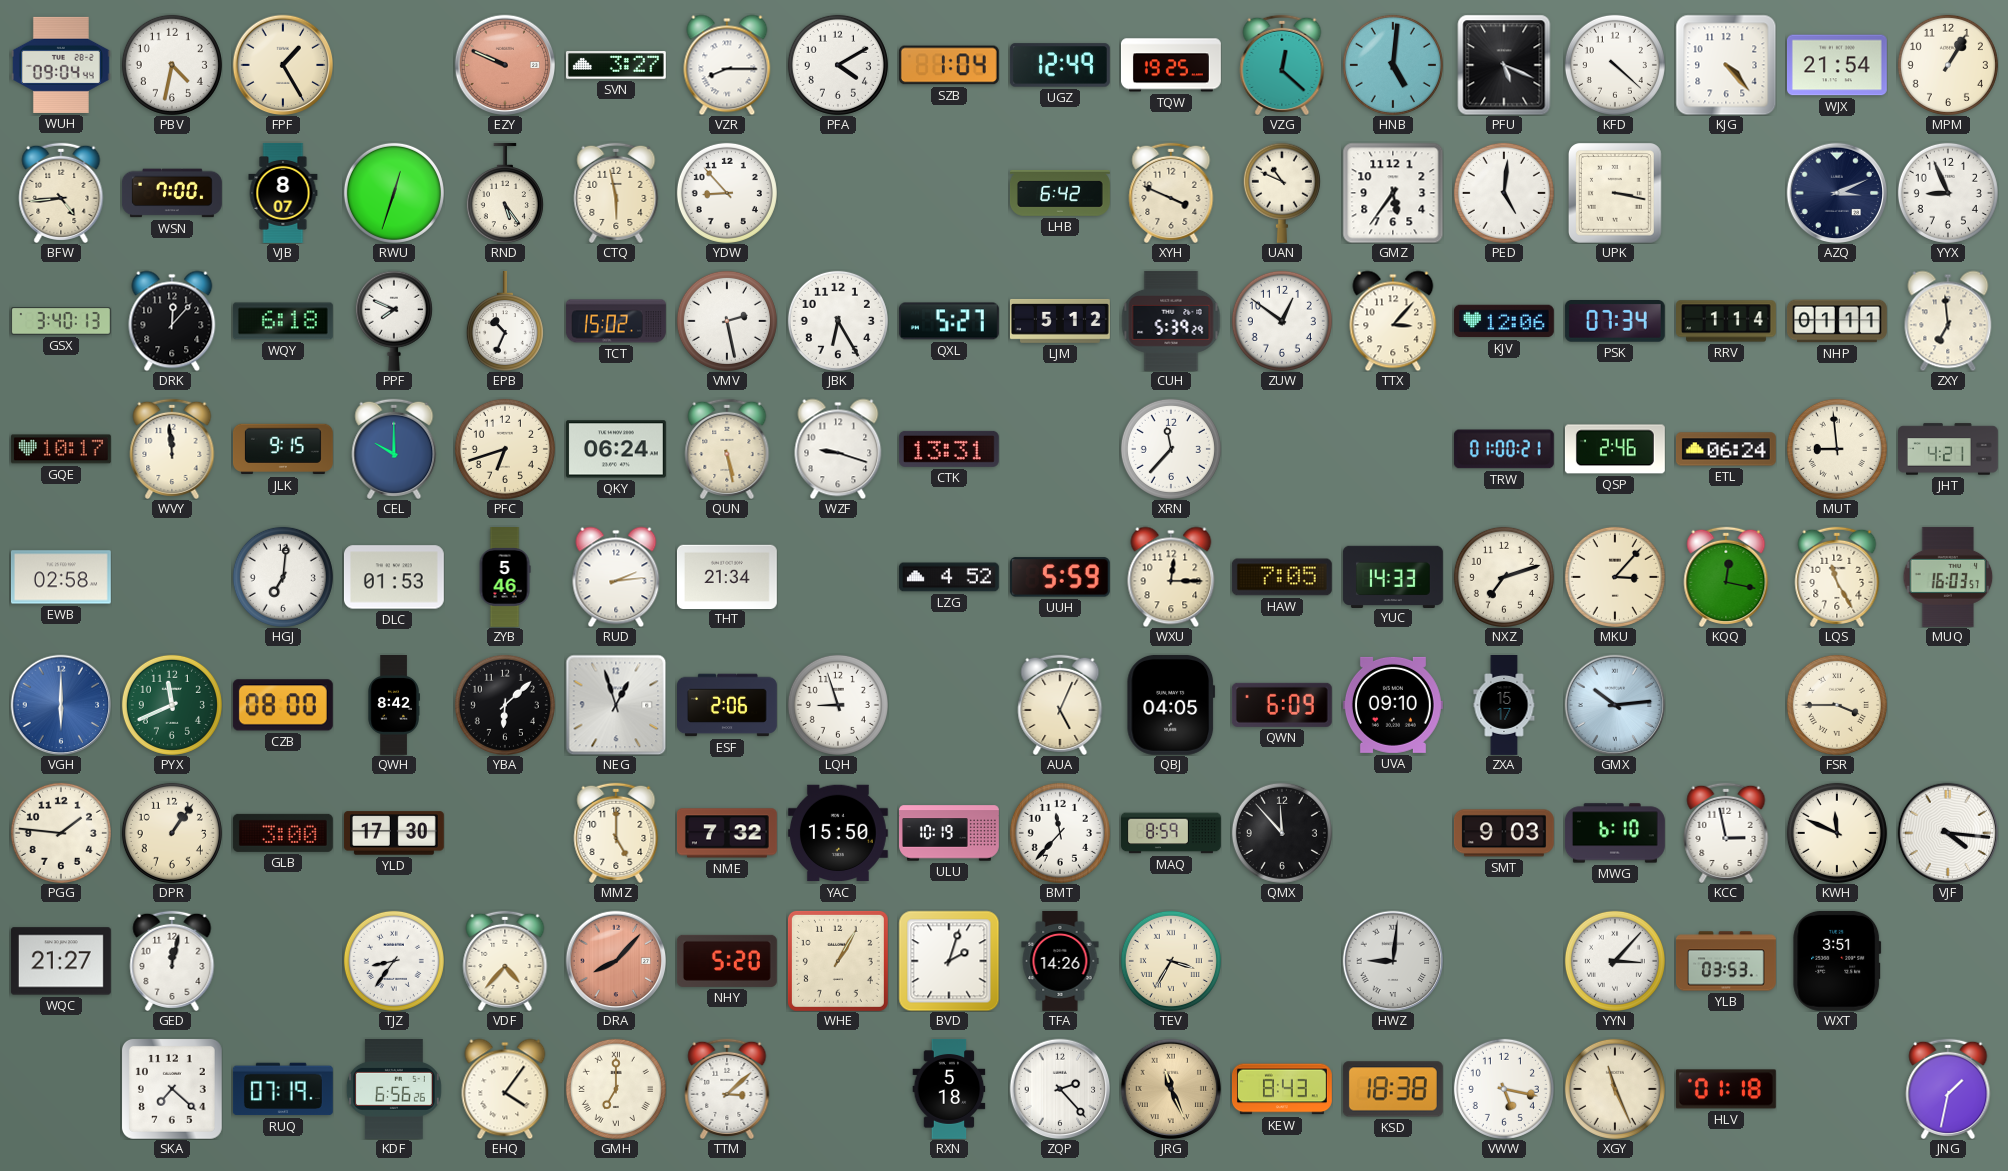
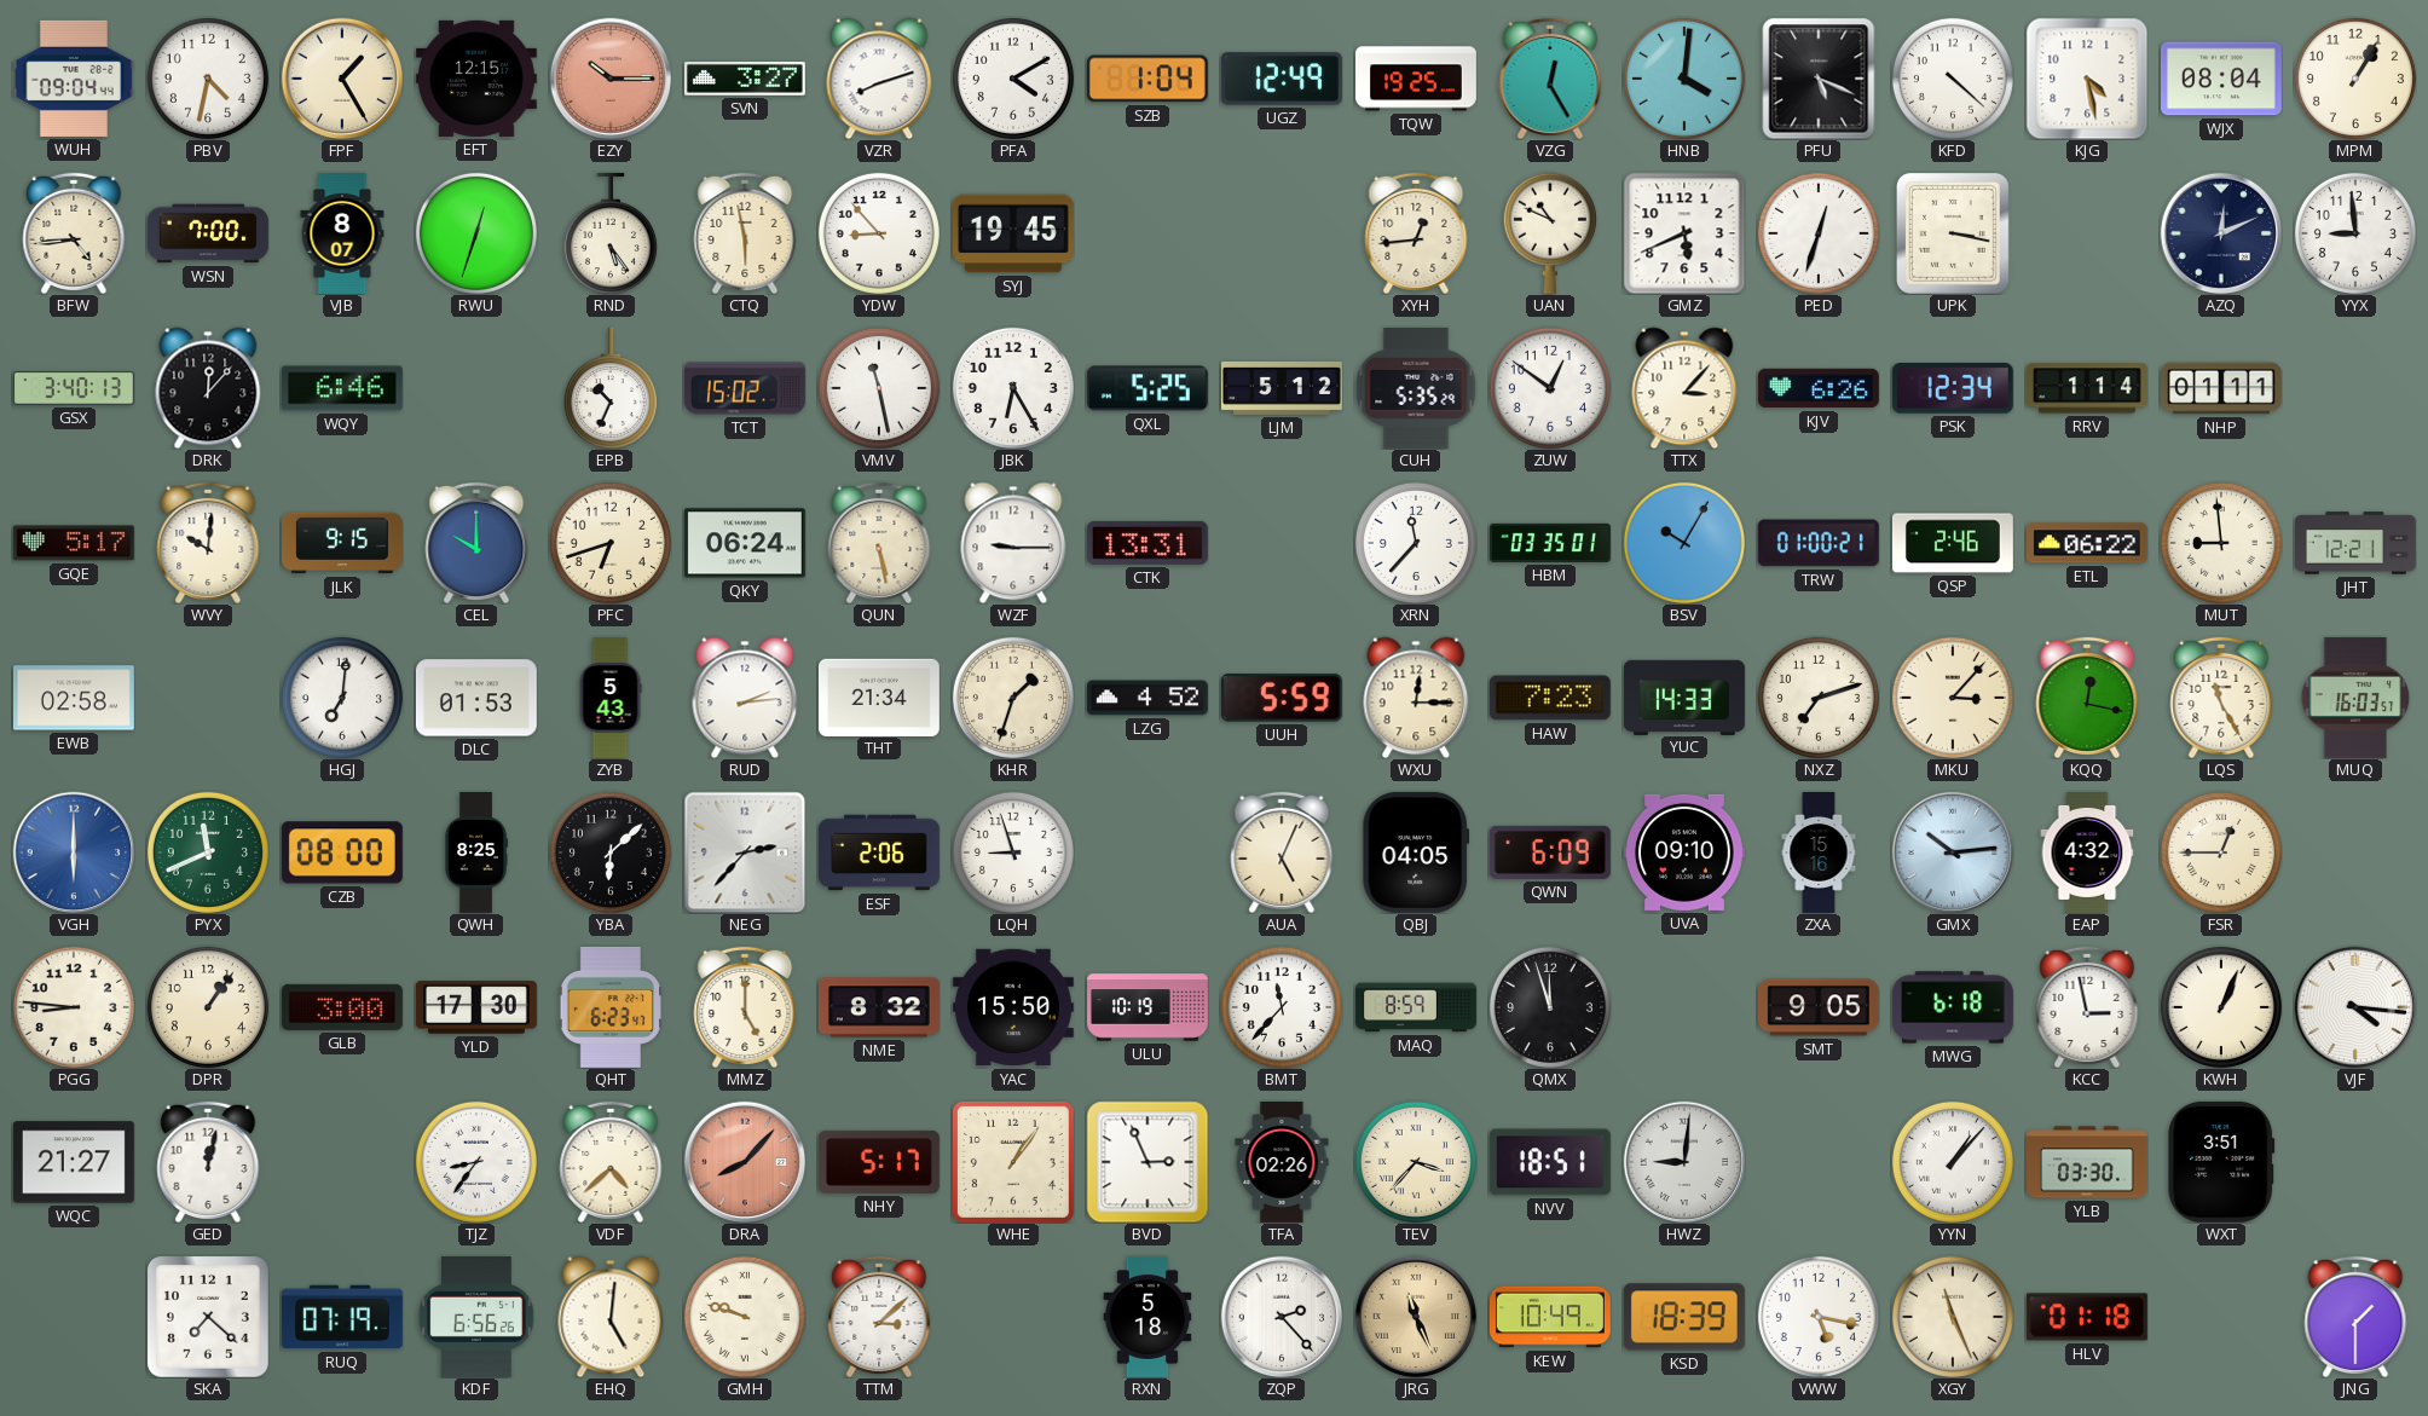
EFT: none -> 12:15 (476, 79)
EZY: 9:49 -> 10:15 (611, 79)
VZR: 8:15 -> 8:12 (879, 79)
VZG: 12:22 -> 12:25 (1550, 79)
HNB: 5:01 -> 4:01 (1684, 79)
KJG: 4:23 -> 4:28 (2087, 79)
WJX: 21:54 -> 08:04 (2221, 79)
SYJ: none -> 19:45 (1013, 233)
LHB: 6:42 -> none (1060, 193)
XYH: 3:49 -> 12:44 (1416, 233)
GMZ: 5:36 -> 5:41 (1684, 233)
PED: 5:01 -> 12:33 (1819, 233)
AZQ: 3:11 -> 12:11 (2221, 233)
YYX: 8:56 -> 8:59 (2355, 233)
WQY: 6:18 -> 6:46 (342, 388)
PPF: 7:49 -> none (394, 321)
VMV: 2:28 -> 11:28 (879, 388)
QXL: 5:27 -> 5:25 (1147, 388)
CUH: 5:39 -> 5:35 (1416, 388)
KJV: 12:06 -> 6:26 (1819, 388)
PSK: 07:34 -> 12:34 (1953, 389)
ZXY: 6:59 -> none (1948, 321)
GQE: 10:17 -> 5:17 (74, 543)
WVY: 11:59 -> 10:01 (208, 543)
WZF: 9:18 -> 9:15 (1013, 543)
HBM: none -> 03:35 (1550, 543)
BSV: none -> 10:05 (1684, 543)
ETL: 06:24 -> 06:22 (2087, 543)
JHT: 4:21 -> 12:21 (2357, 543)
ZYB: 5:46 -> 5:43 (611, 699)
KHR: none -> 1:33 (1013, 698)
HAW: 7:05 -> 7:23 (1550, 698)
QWH: 8:42 -> 8:25 (476, 854)
NEG: 12:57 -> 2:37 (745, 853)
ZXA: 15:17 -> 15:16 (1819, 854)
EAP: none -> 4:32 (2087, 854)
FSR: 3:45 -> 12:45 (2221, 853)
PGG: 1:46 -> 8:46 (74, 1007)
QHT: none -> 6:23 (609, 1007)
NME: 7:32 -> 8:32 (879, 1007)
QMX: 11:53 -> 11:57 (1550, 1007)
SMT: 9:03 -> 9:05 (1819, 1007)
MWG: 6:10 -> 6:18 (1953, 1007)
KWH: 11:49 -> 1:04 (2221, 1007)
VDF: 4:37 -> 4:38 (611, 1162)
NHY: 5:20 -> 5:17 (879, 1162)
WHE: 1:05 -> 1:06 (1013, 1162)
BVD: 2:03 -> 2:56 (1147, 1162)
TFA: 14:26 -> 02:26 (1282, 1162)
TEV: 3:35 -> 3:37 (1416, 1162)
NVV: none -> 18:51 (1550, 1162)
YYN: 3:07 -> 1:07 (1953, 1162)
YLB: 03:53 -> 03:30 (2087, 1162)
EHQ: 4:06 -> 5:01 (611, 1317)
GMH: 7:00 -> 9:48 (745, 1317)
KEW: 8:43 -> 10:49 (1550, 1317)
KSD: 18:38 -> 18:39 (1684, 1317)
JNG: 1:32 -> 1:30 (2355, 1317)
